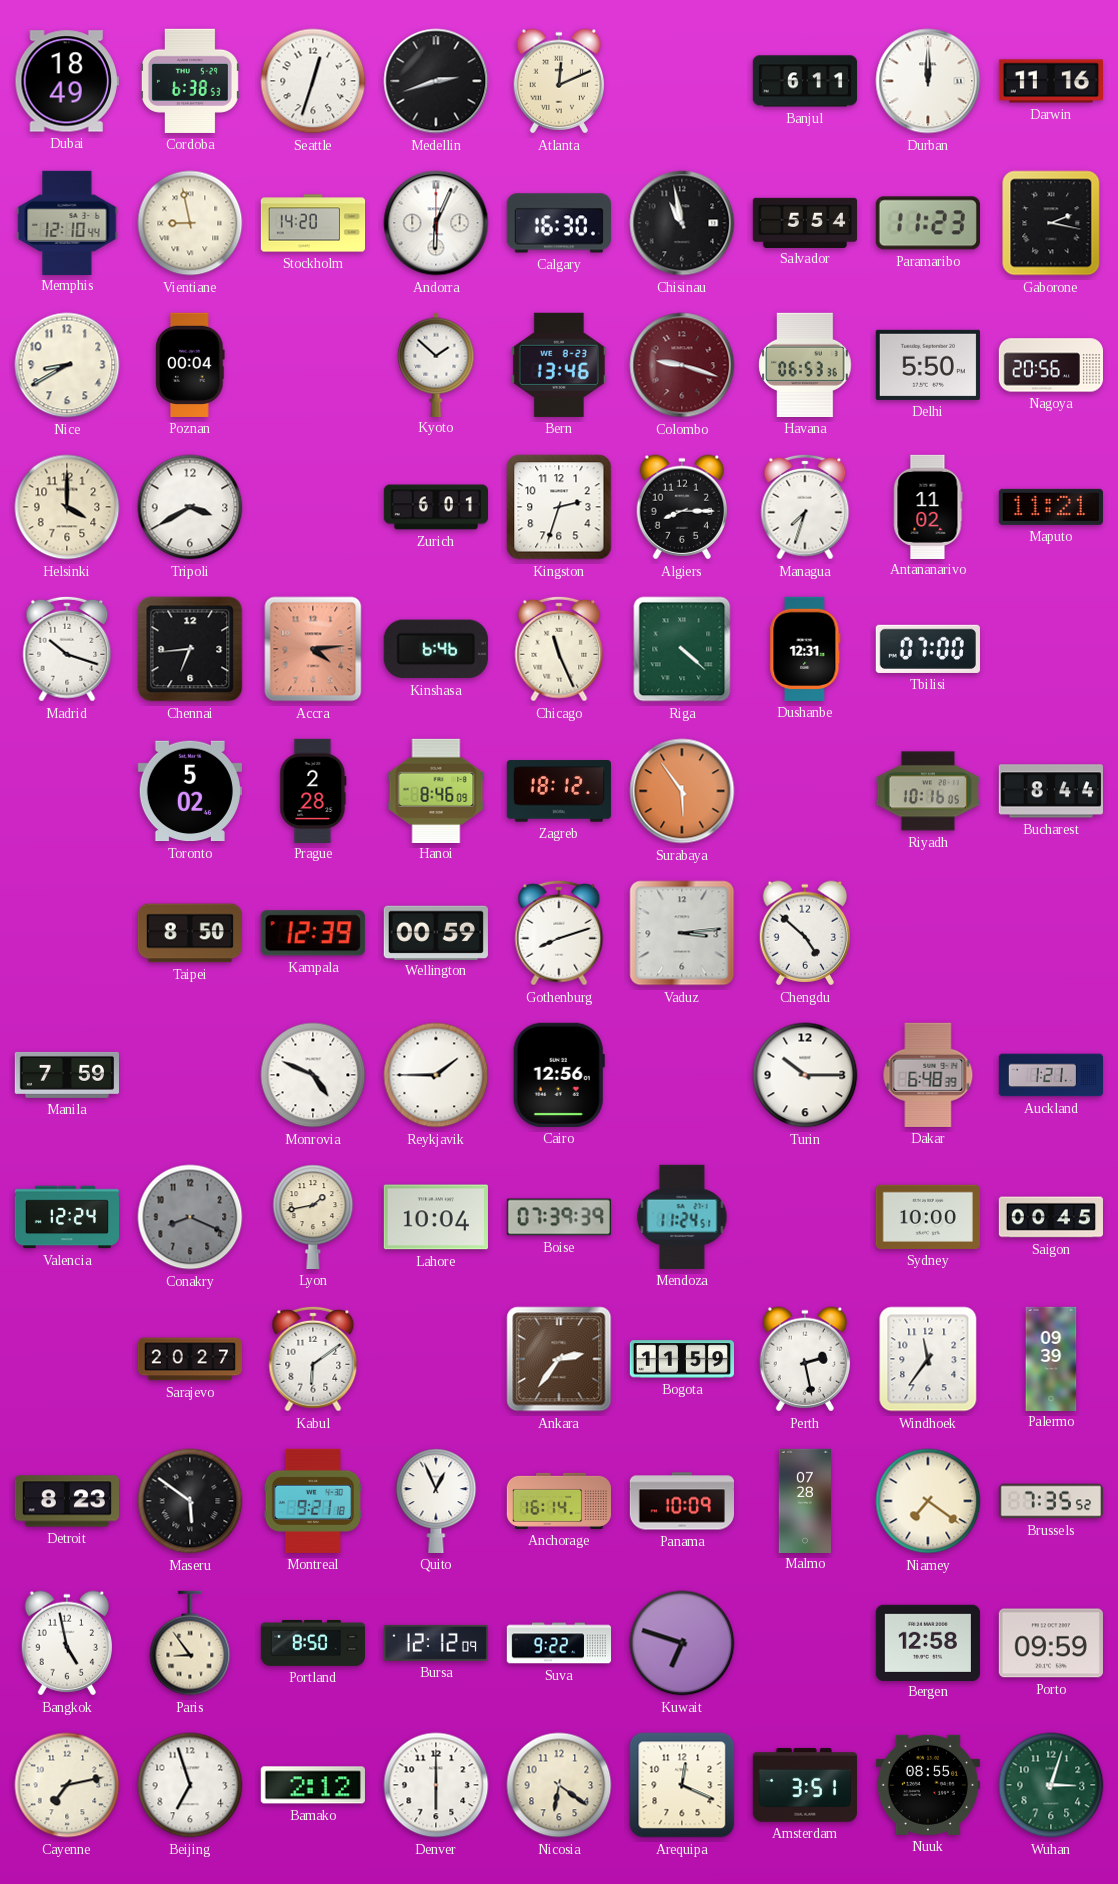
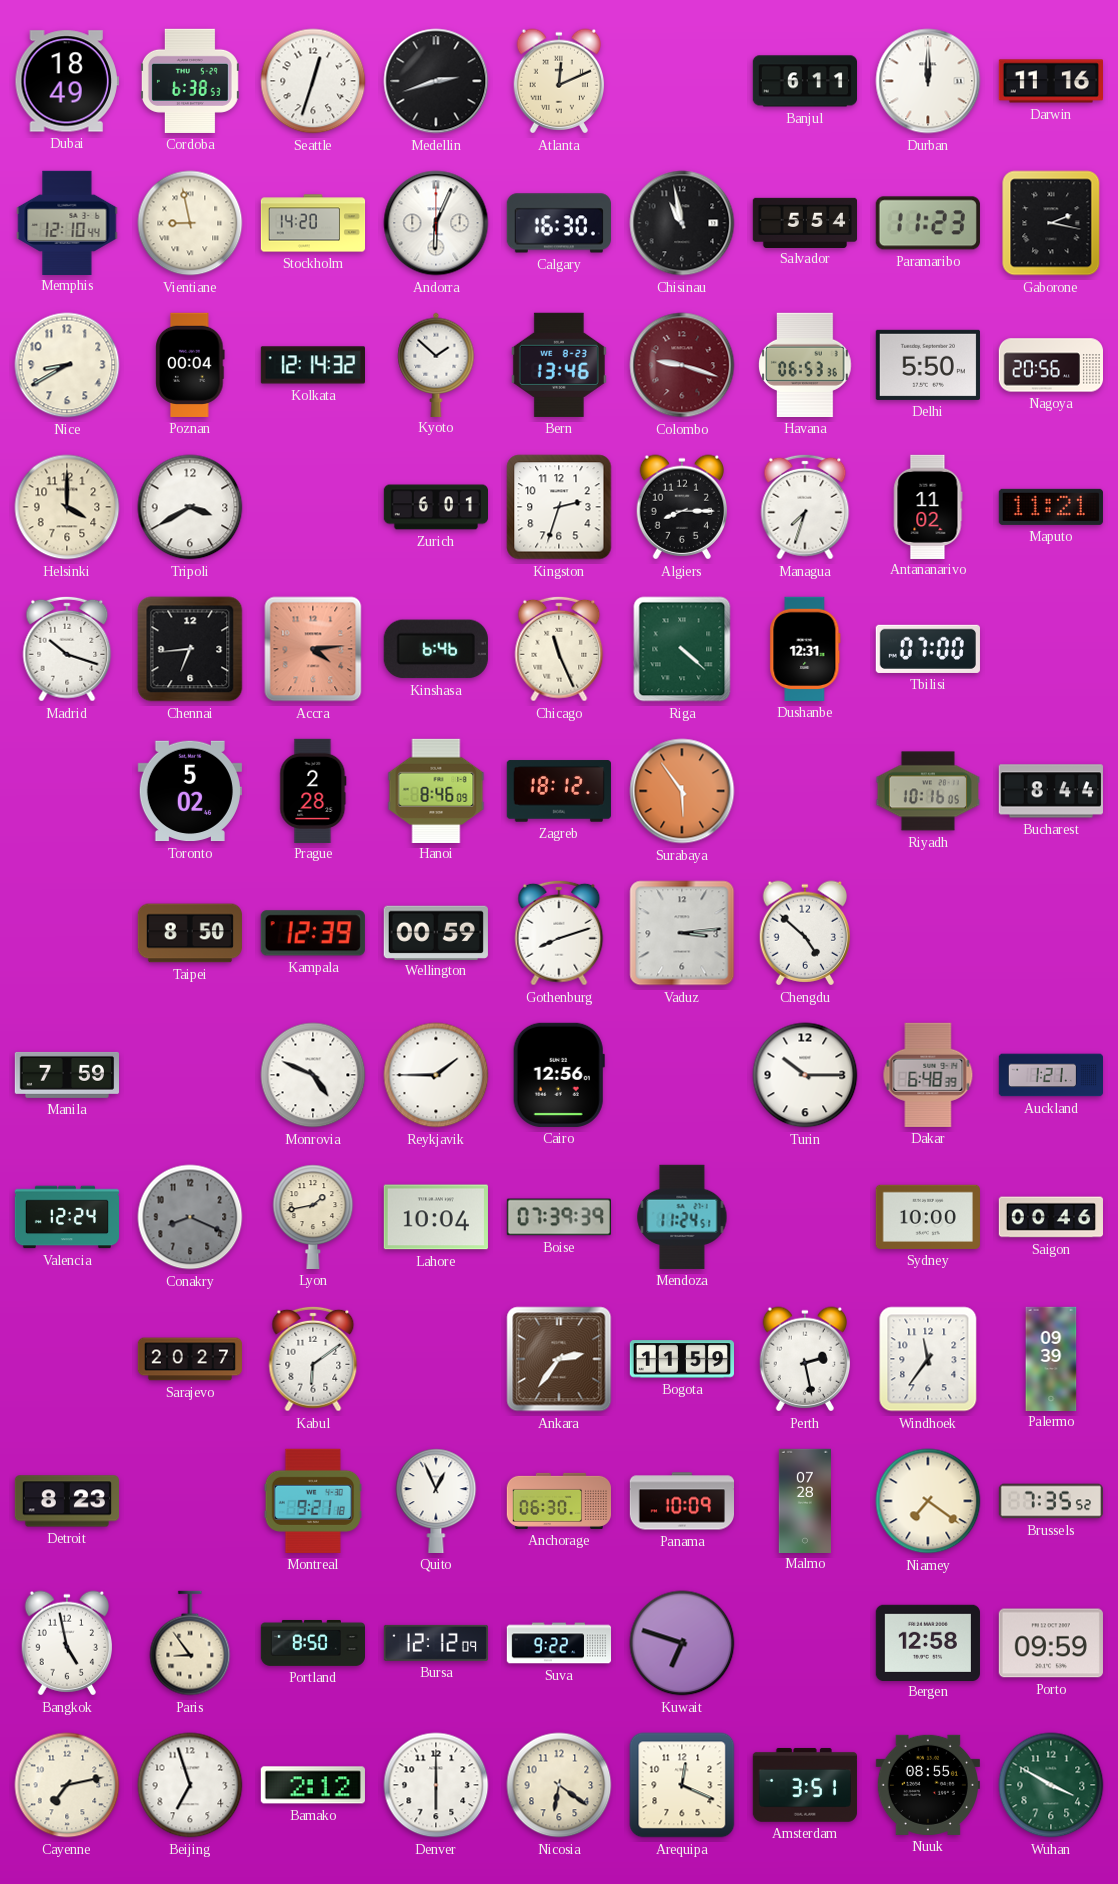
Kolkata: none -> 12:14 (312, 365)
Saigon: 00:45 -> 00:46 (1050, 1217)
Maseru: 5:51 -> none (190, 1501)
Anchorage: 16:14 -> 06:30 (558, 1501)
Wuhan: 3:03 -> 3:50 (1051, 1785)
